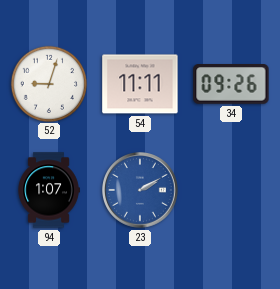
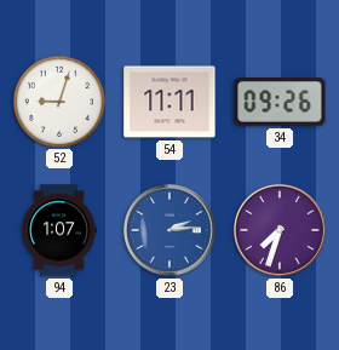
23: 2:10 -> 2:14 (171, 231)
86: none -> 7:33 (281, 231)
